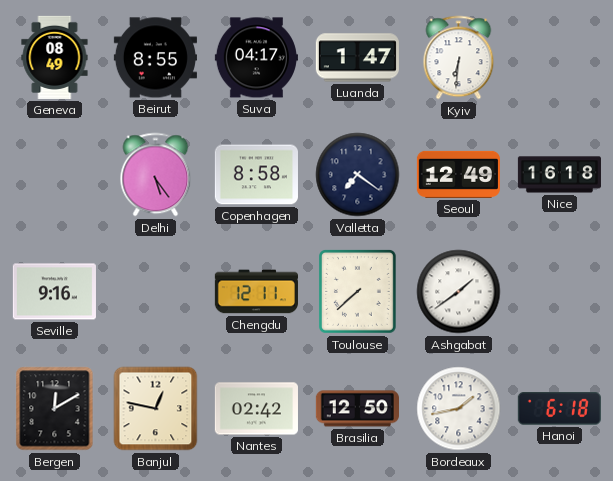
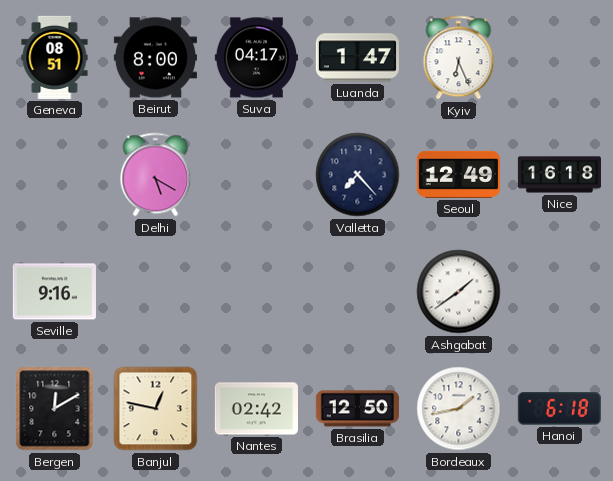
Geneva: 08:49 -> 08:51 (55, 57)
Beirut: 8:55 -> 8:00 (155, 58)
Kyiv: 6:31 -> 6:26 (459, 58)
Delhi: 5:24 -> 5:20 (156, 175)
Copenhagen: 8:58 -> none (256, 175)
Valletta: 7:21 -> 7:23 (358, 175)
Chengdu: 12:11 -> none (256, 292)
Toulouse: 7:38 -> none (357, 292)
